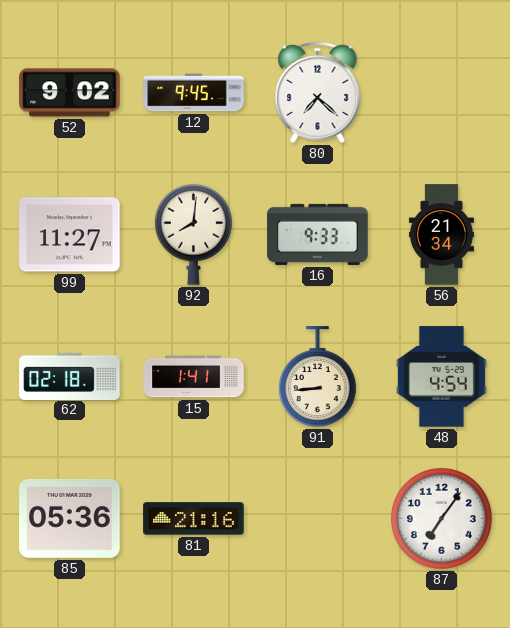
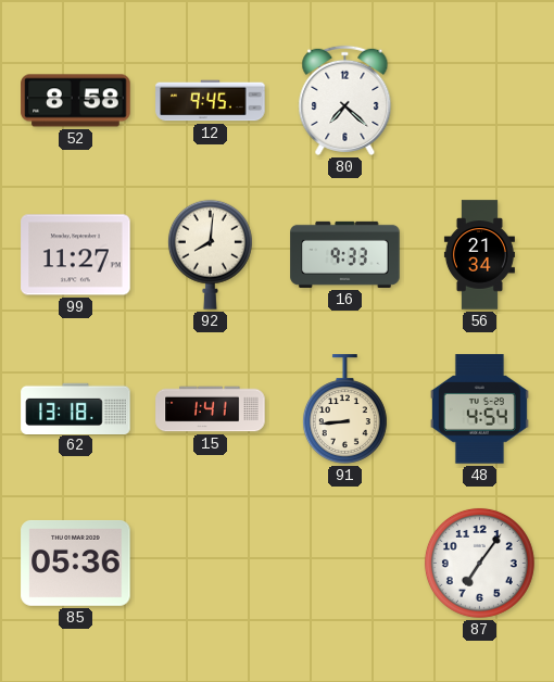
52: 9:02 -> 8:58 (76, 101)
62: 02:18 -> 13:18 (76, 408)
81: 21:16 -> none (194, 519)
